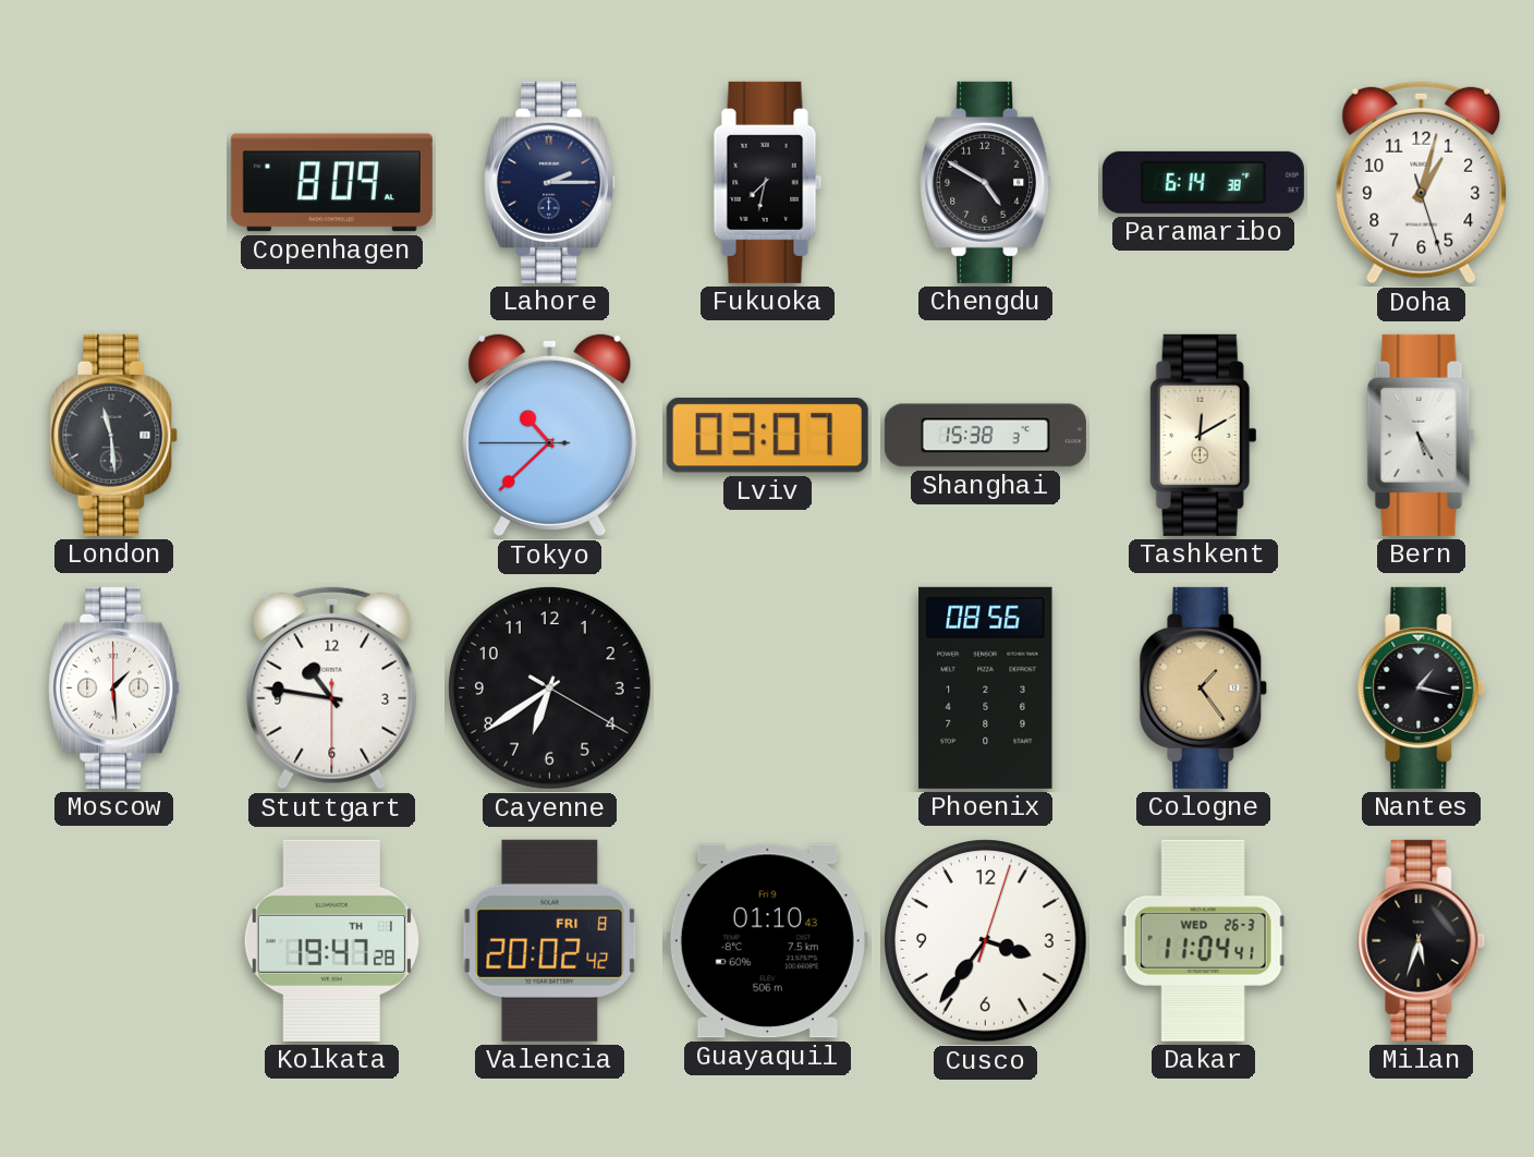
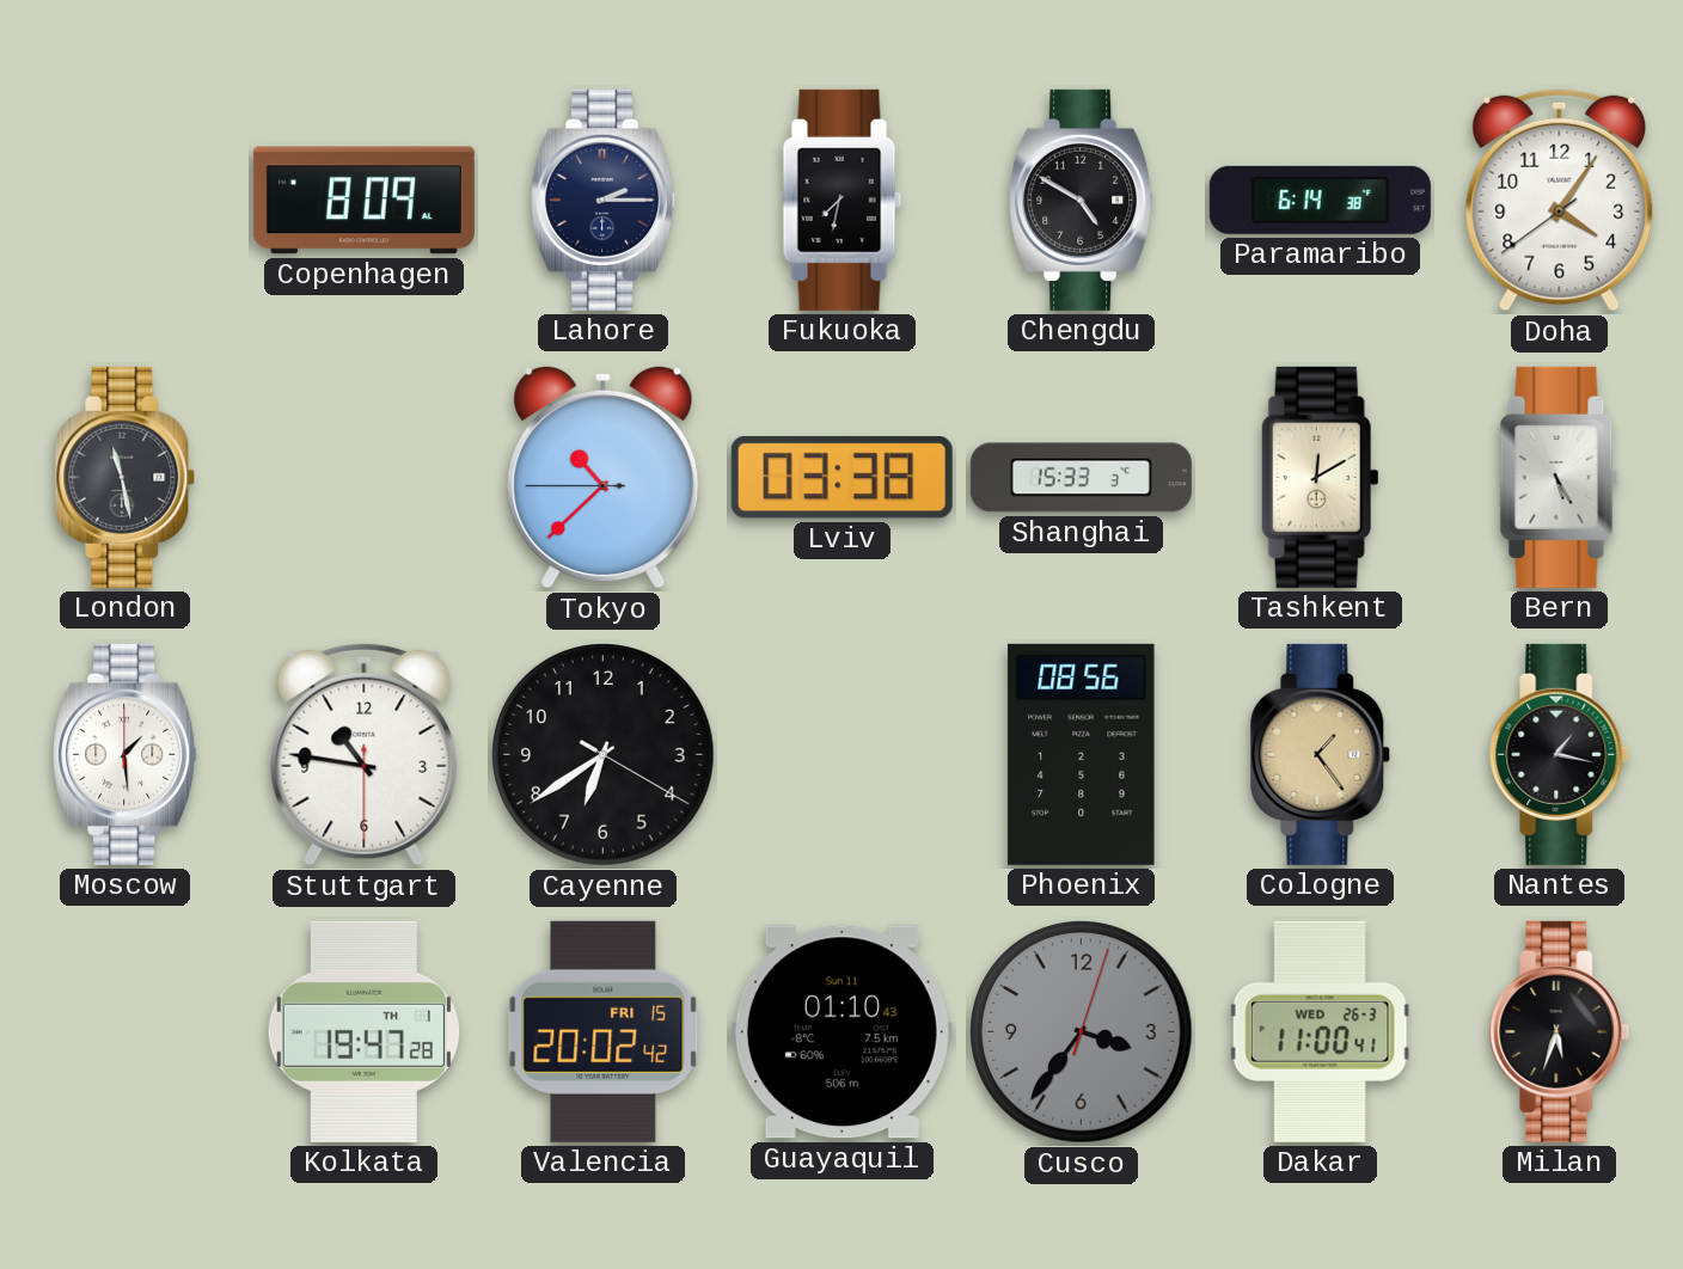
Doha: 1:02 -> 4:05 (1560, 200)
London: 11:29 -> 11:28 (126, 477)
Lviv: 03:07 -> 03:38 (841, 478)
Shanghai: 15:38 -> 15:33 (1081, 478)
Valencia date: FRI 8 -> FRI 15 (604, 1031)
Guayaquil date: Fri 9 -> Sun 11 (841, 1032)
Cusco dial: white -> grey (1082, 1032)
Dakar: 11:04 -> 11:00 (1320, 1031)
